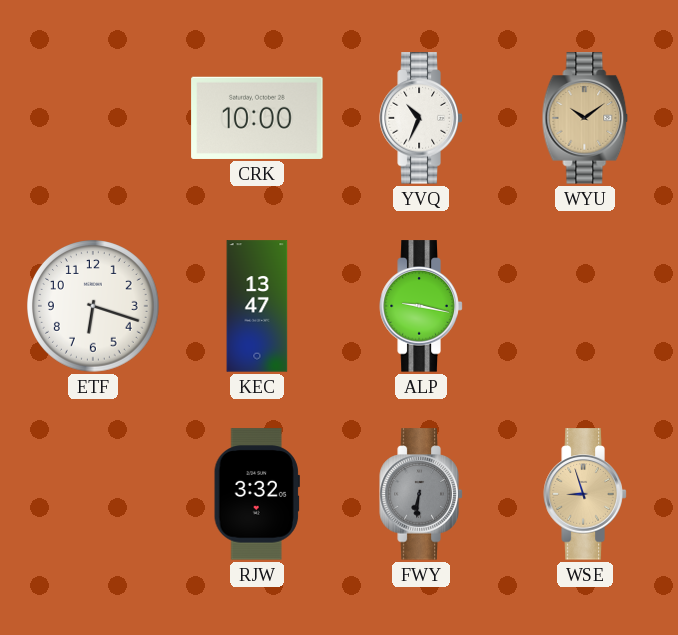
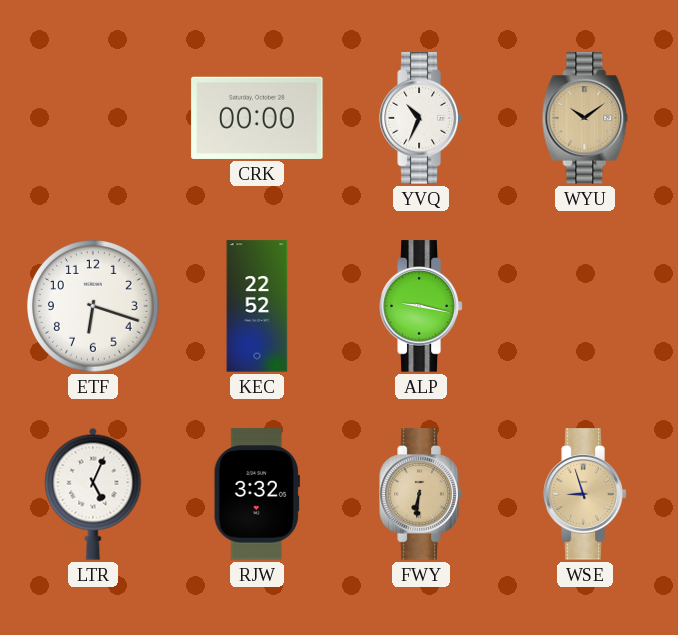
CRK: 10:00 -> 00:00 (257, 118)
KEC: 13:47 -> 22:52 (257, 306)
LTR: none -> 5:04 (93, 494)
FWY dial: grey -> champagne (421, 494)
